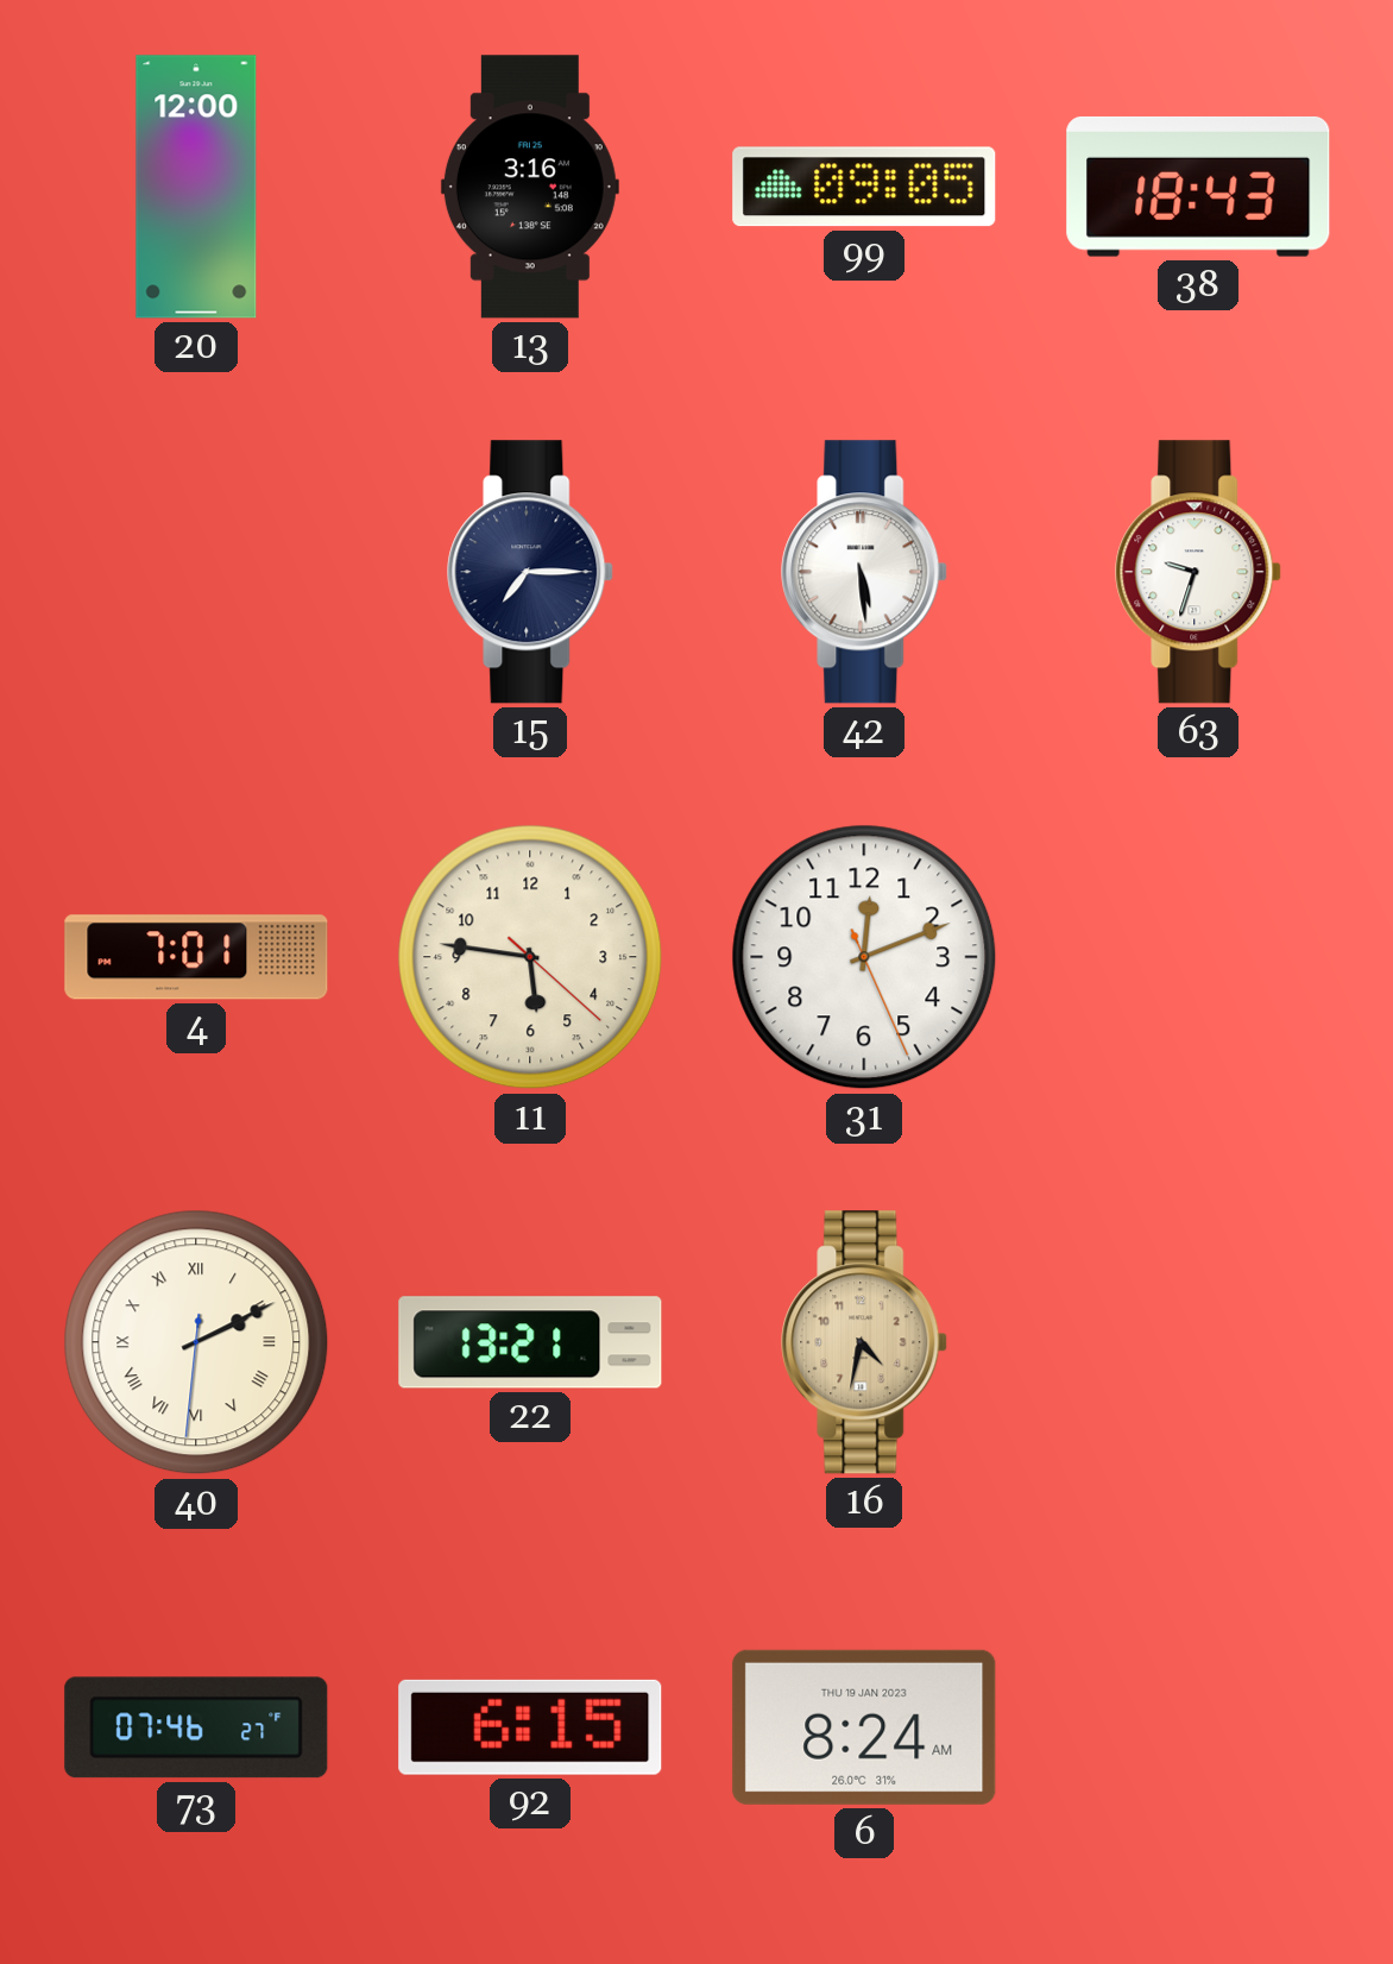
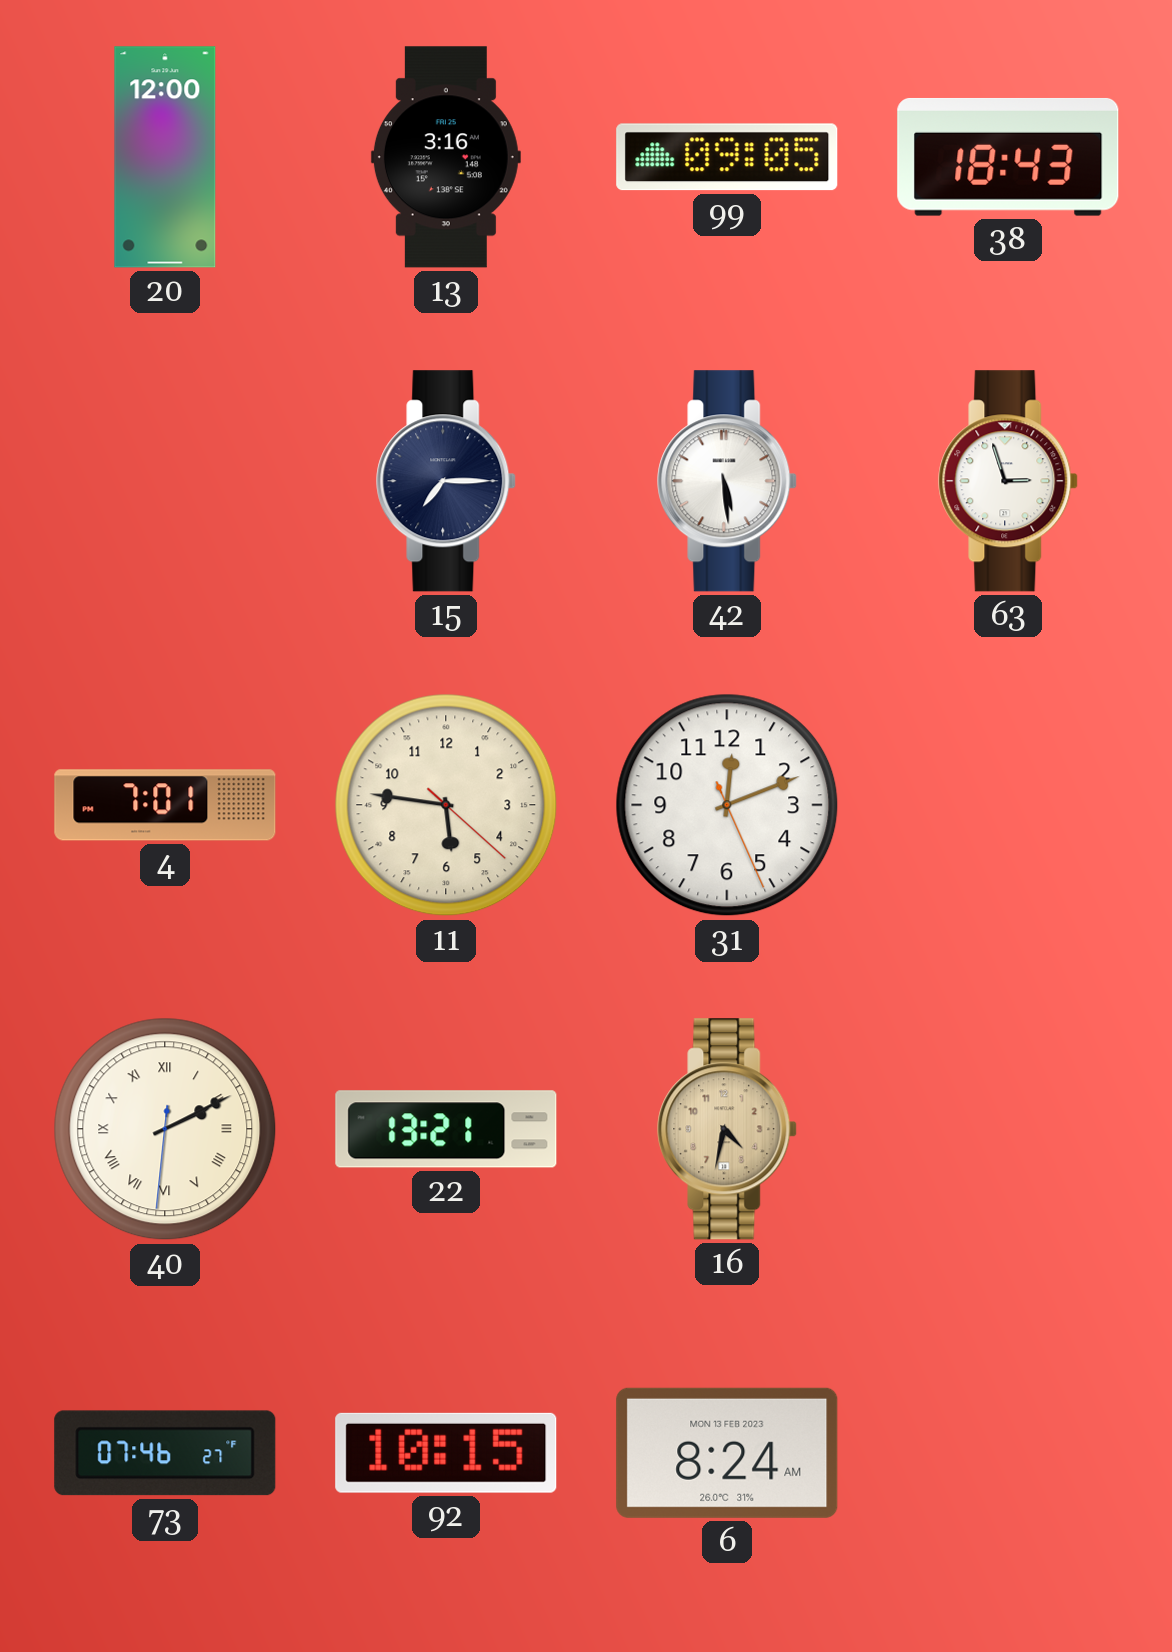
63: 9:33 -> 2:57 (1009, 481)
92: 6:15 -> 10:15 (446, 1453)
6 date: THU 19 JAN 2023 -> MON 13 FEB 2023 (727, 1453)
